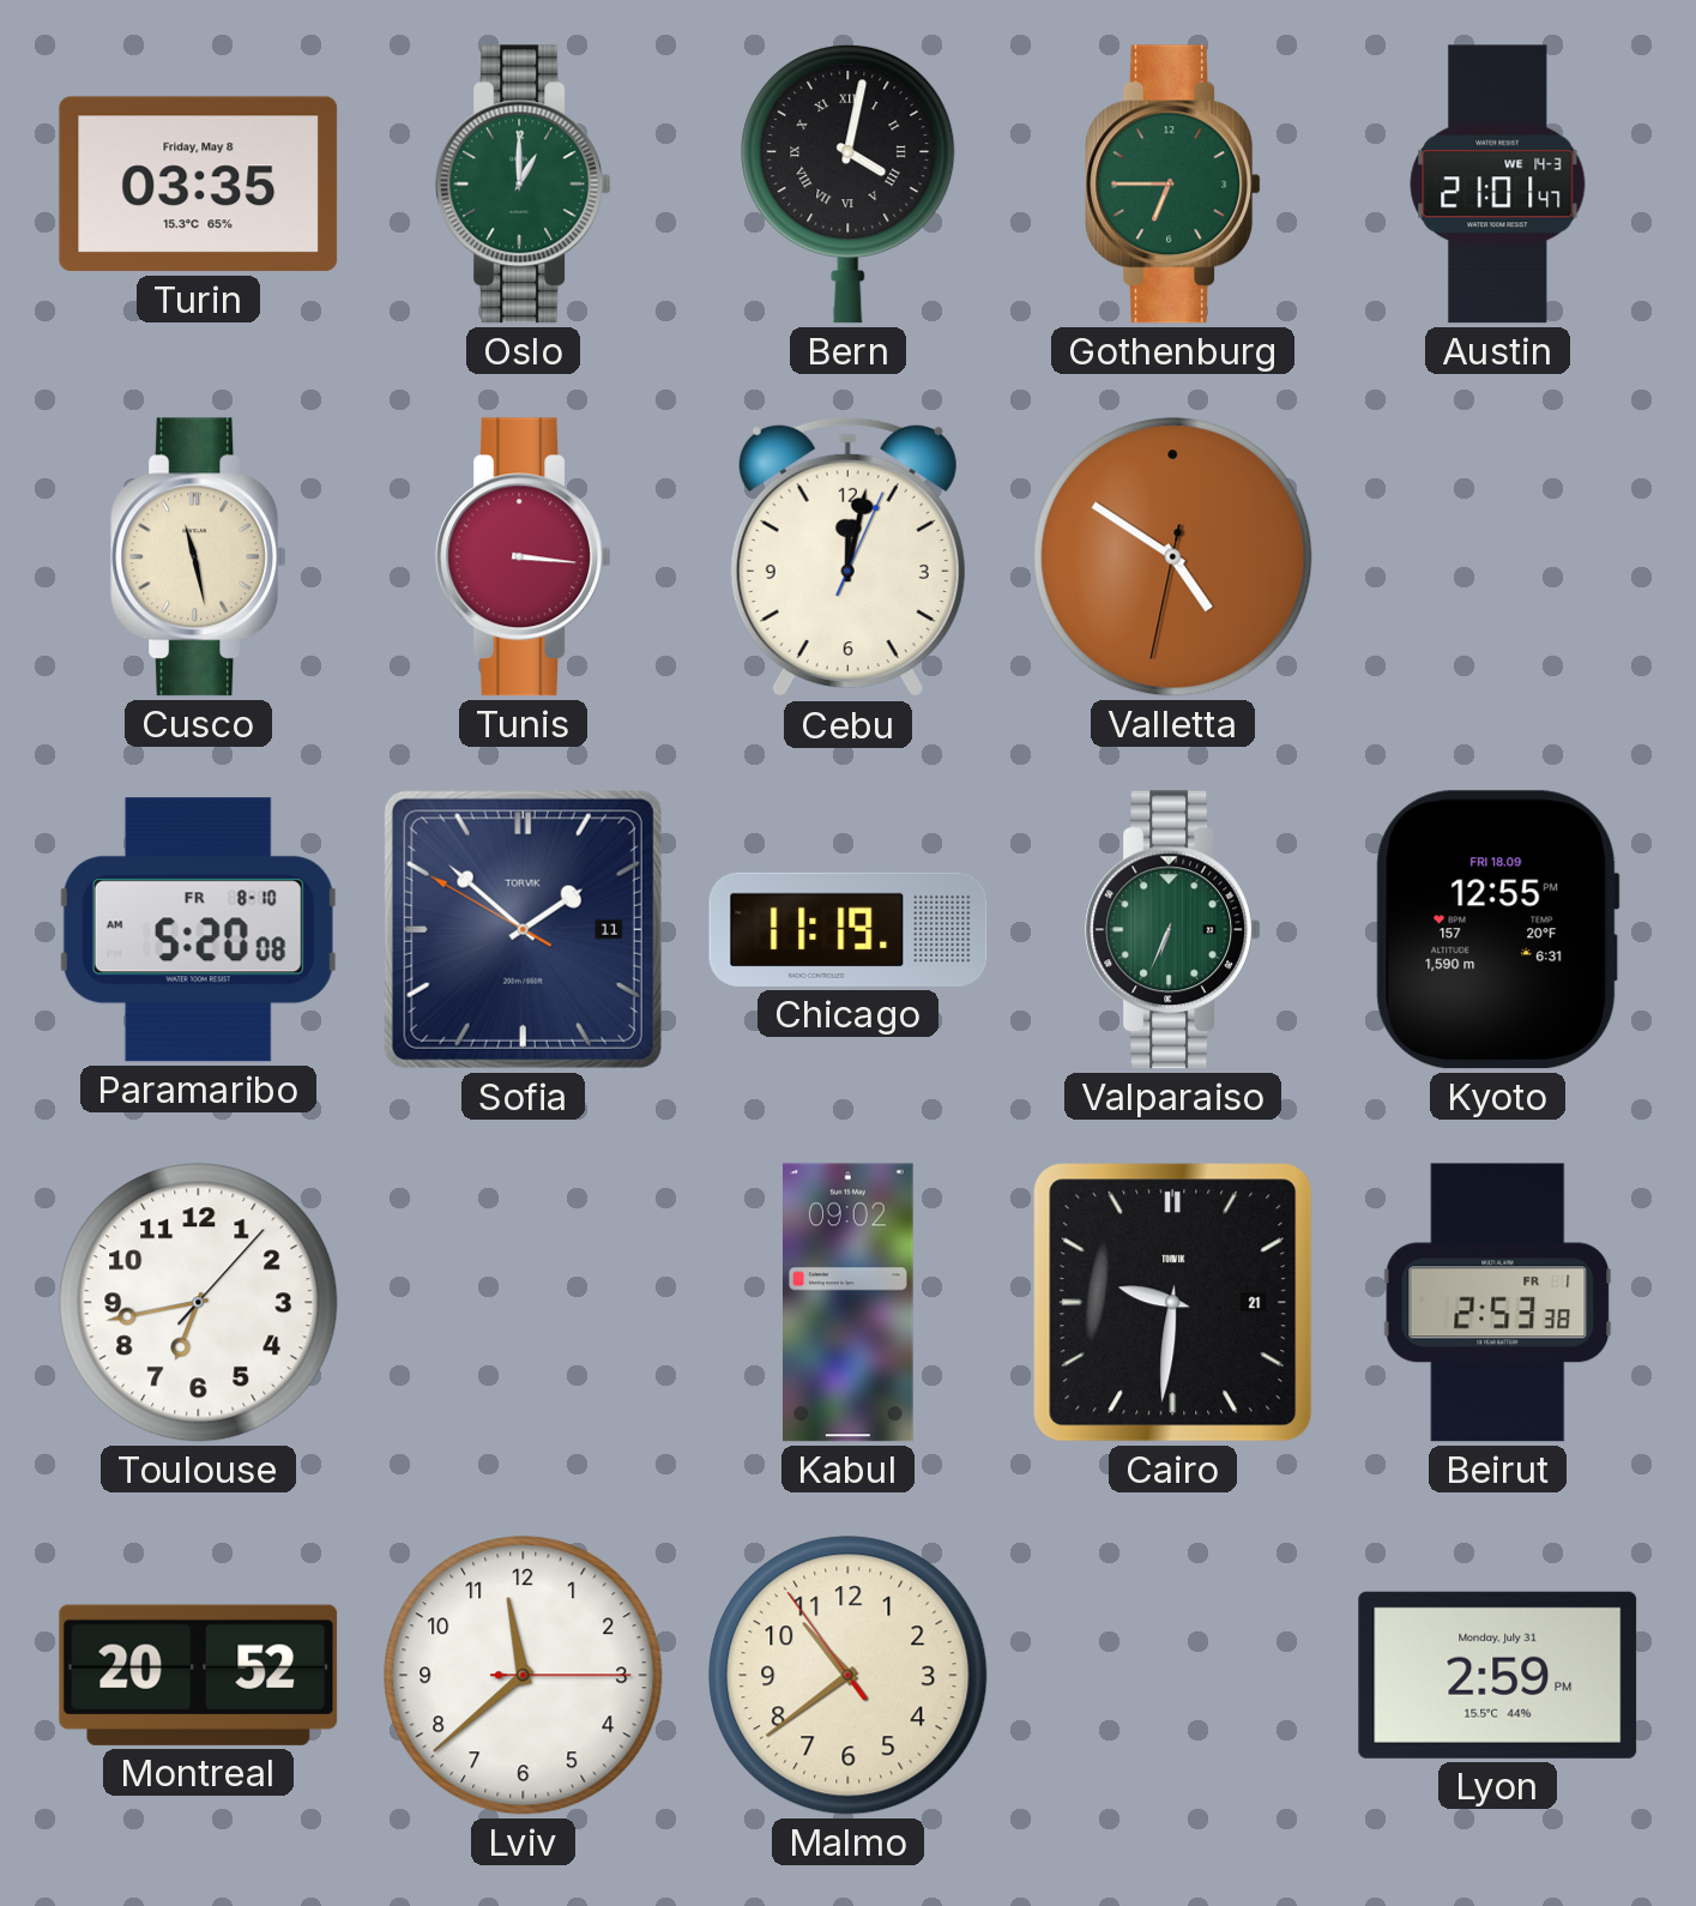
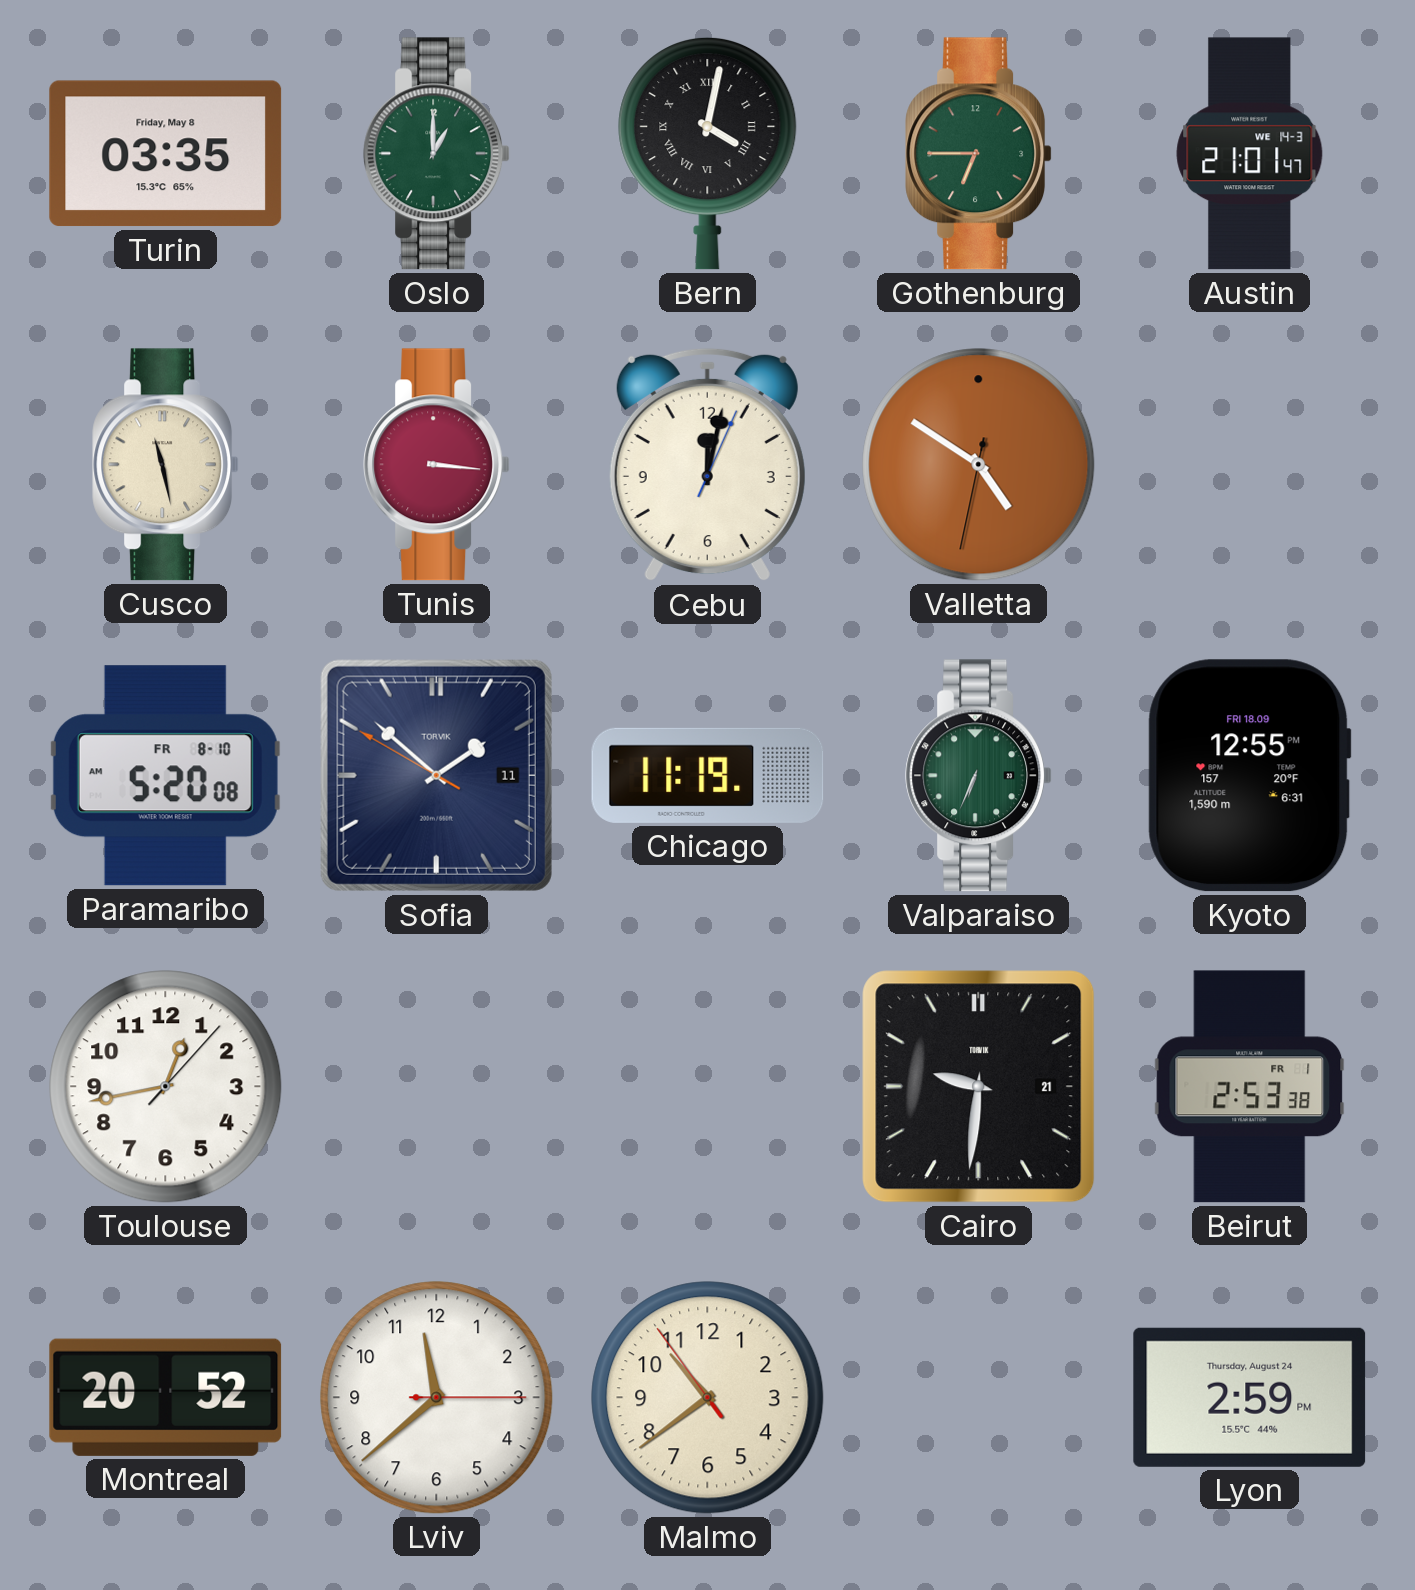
Toulouse: 6:43 -> 12:43 (166, 1087)
Kabul: 09:02 -> none (849, 1303)
Lyon date: Monday, July 31 -> Thursday, August 24 (1250, 1397)
